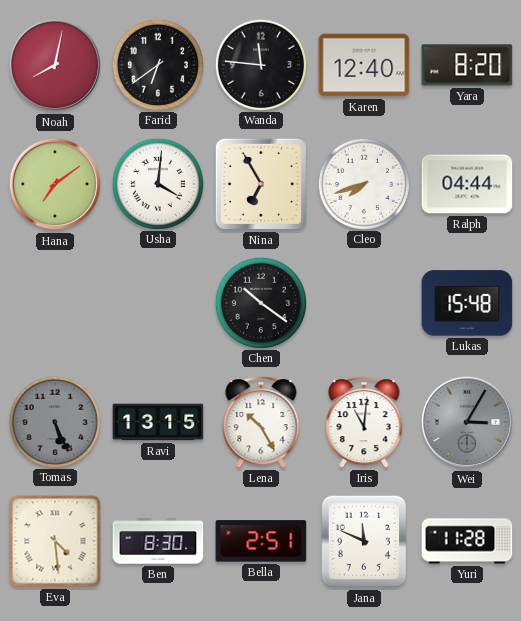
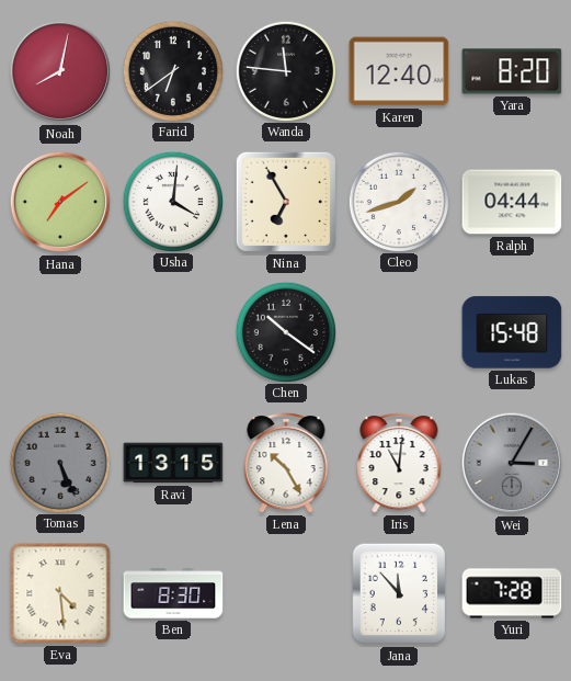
Cleo: 7:42 -> 1:42 (398, 201)
Bella: 2:51 -> none (261, 541)
Jana: 11:49 -> 11:53 (399, 593)
Yuri: 11:28 -> 7:28 (512, 593)
